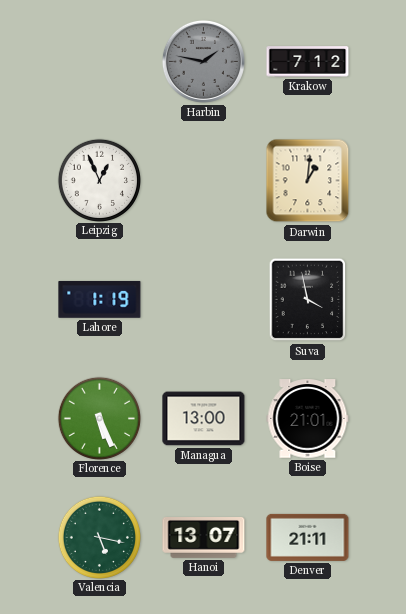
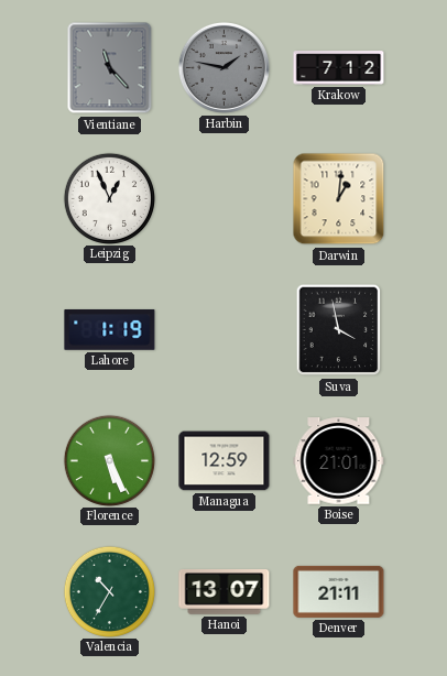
Vientiane: none -> 11:23 (110, 68)
Managua: 13:00 -> 12:59 (225, 461)
Valencia: 5:17 -> 10:35 (109, 591)
